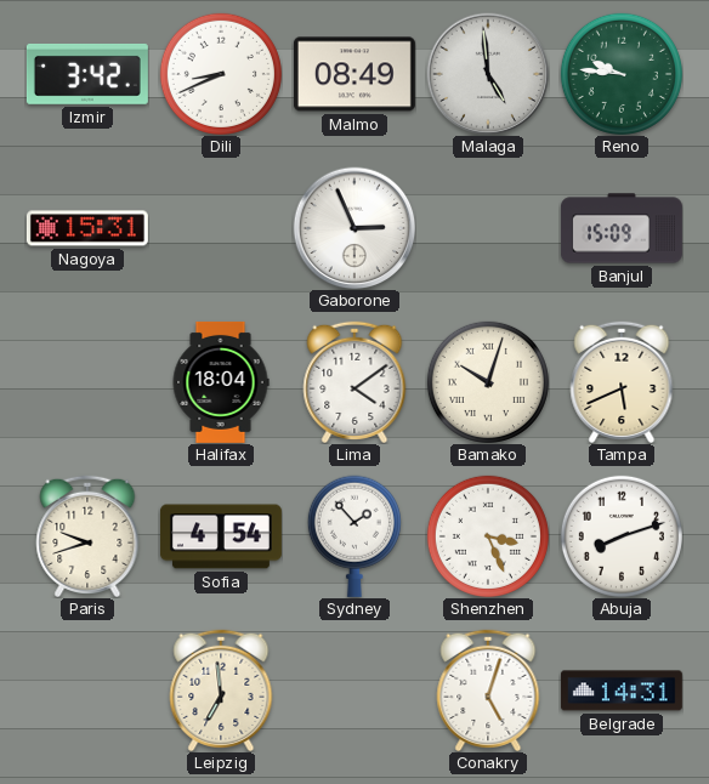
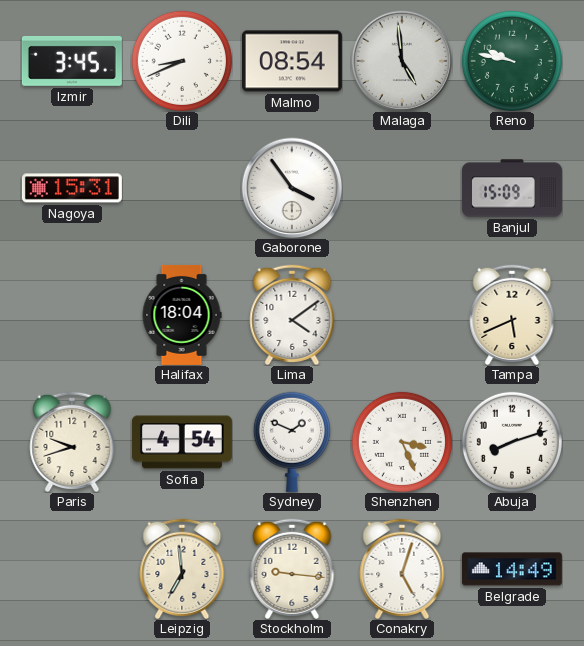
Izmir: 3:42 -> 3:45 (72, 61)
Malmo: 08:49 -> 08:54 (292, 61)
Reno: 9:46 -> 9:47 (512, 61)
Gaborone: 2:56 -> 3:54 (292, 188)
Bamako: 10:03 -> none (488, 382)
Sydney: 1:53 -> 1:49 (292, 442)
Stockholm: none -> 9:16 (292, 568)
Belgrade: 14:31 -> 14:49 (512, 569)
